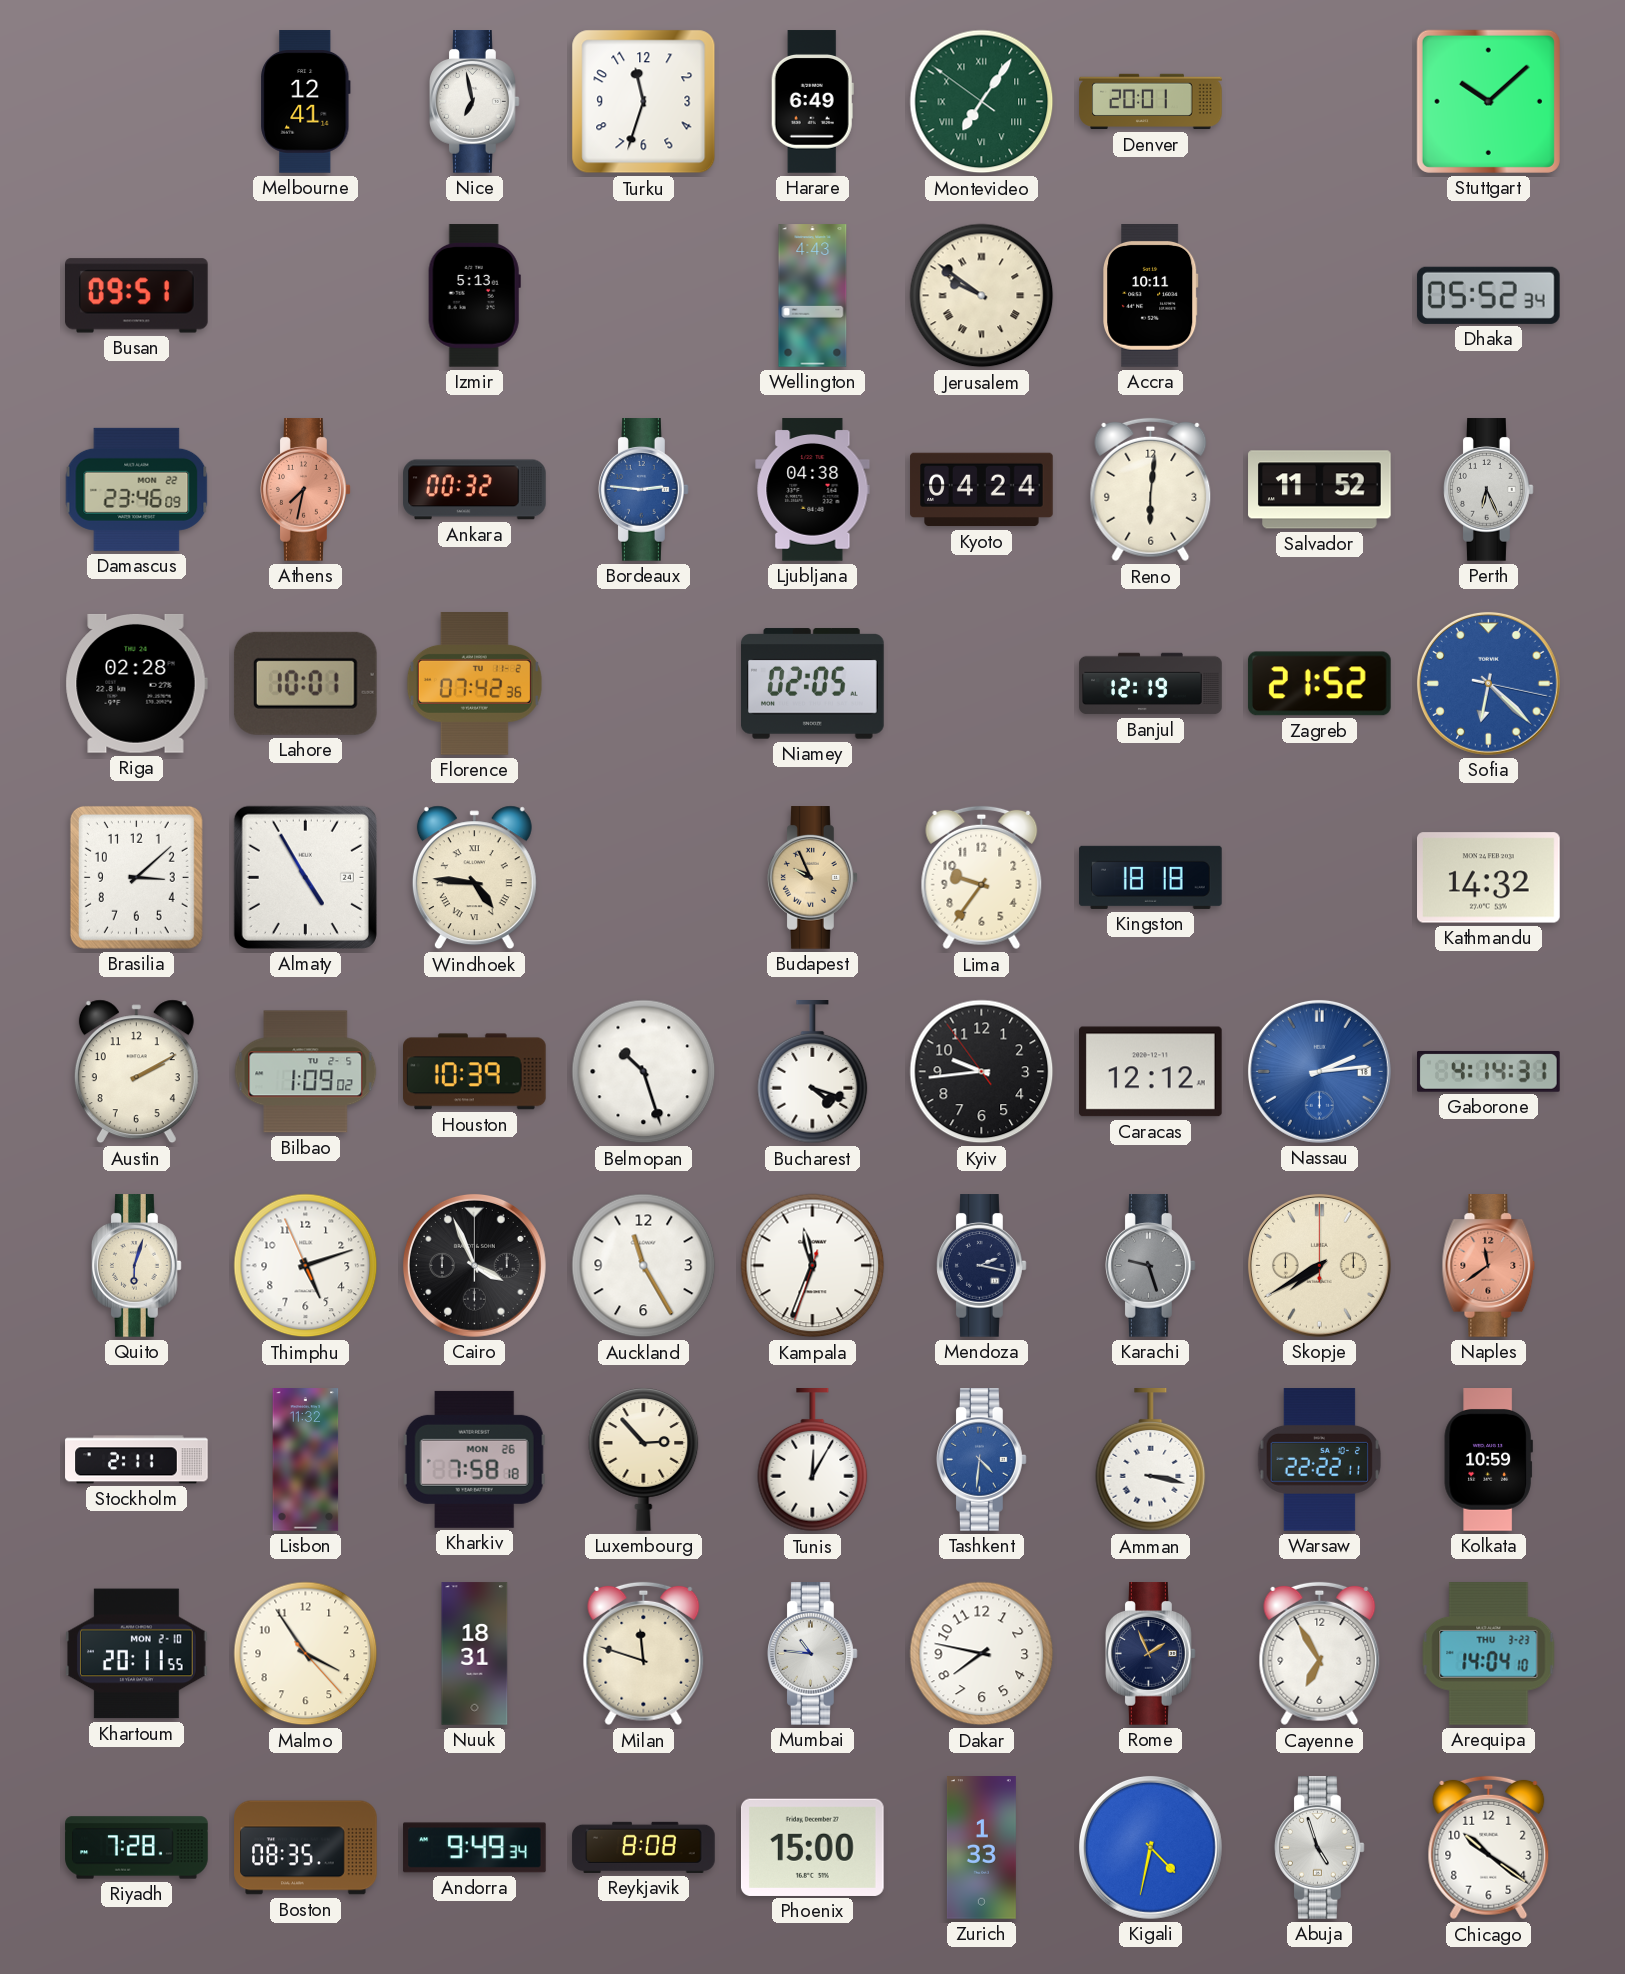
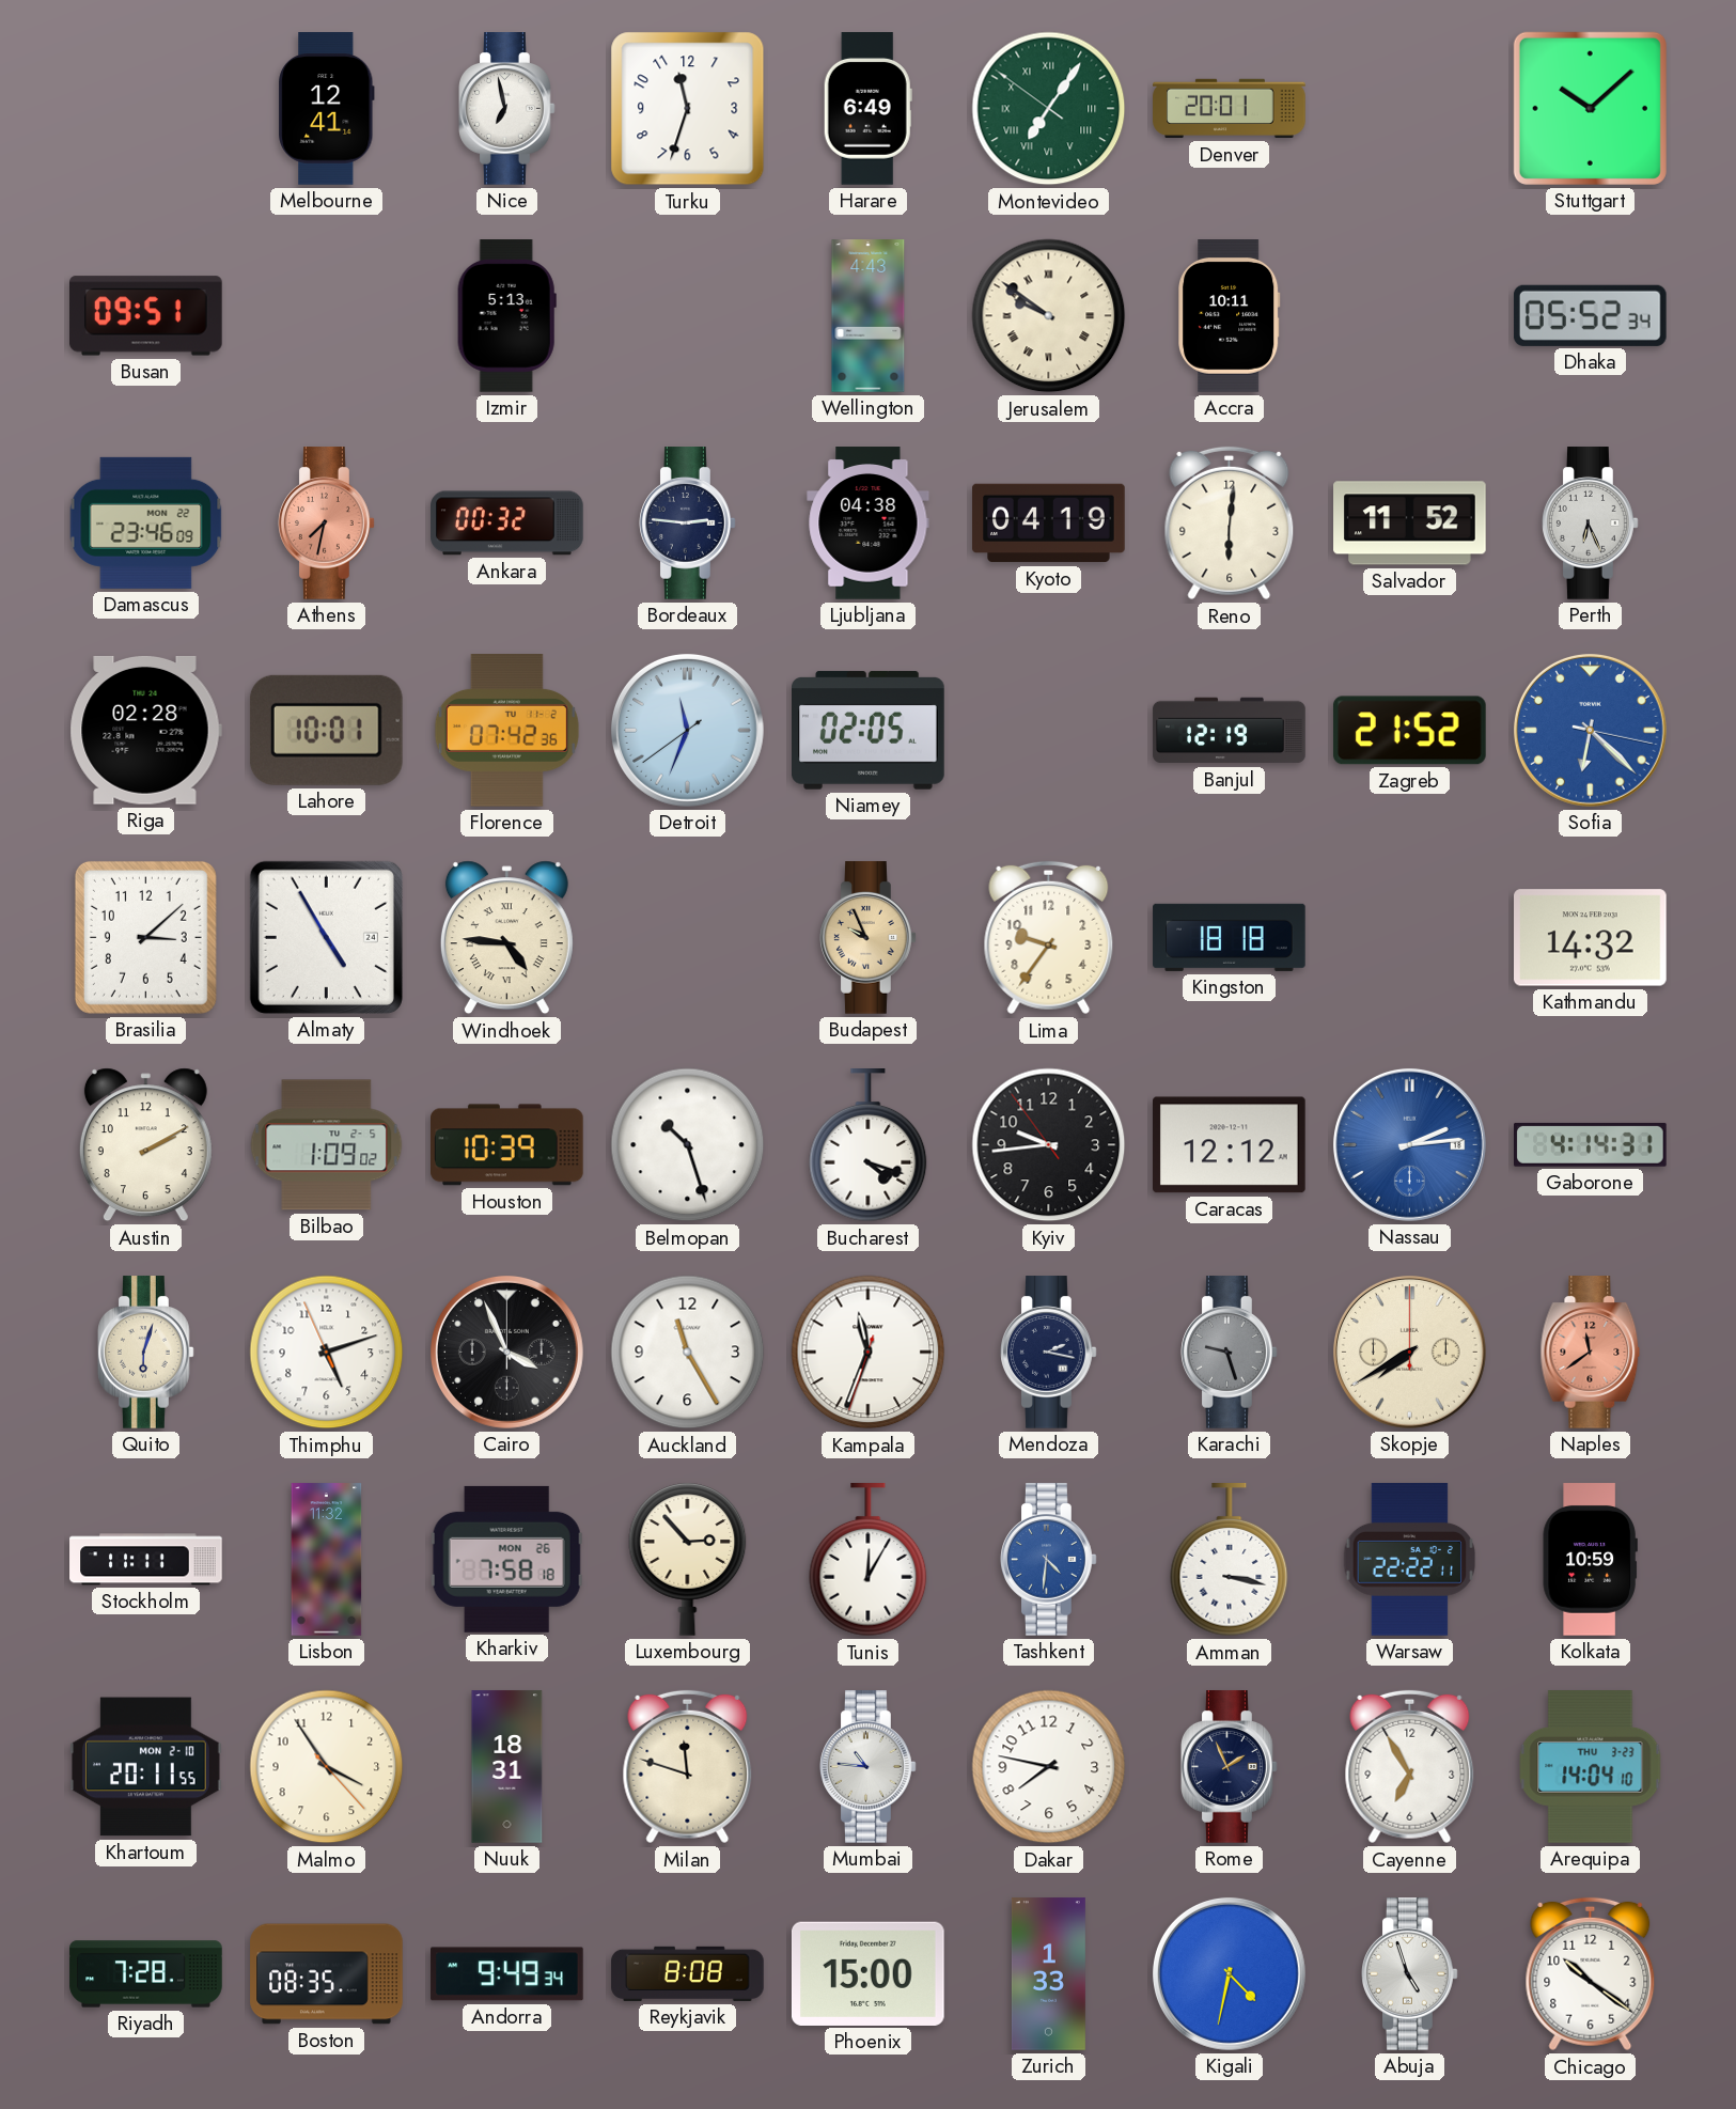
Bordeaux dial: blue -> navy (688, 524)
Kyoto: 04:24 -> 04:19 (1049, 524)
Detroit: none -> 11:33 (687, 730)
Stockholm: 2:11 -> 11:11 (146, 1560)
